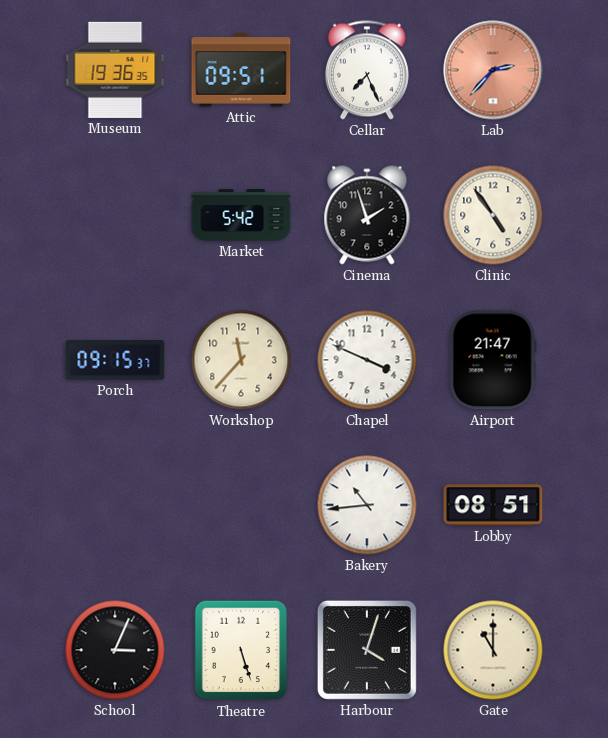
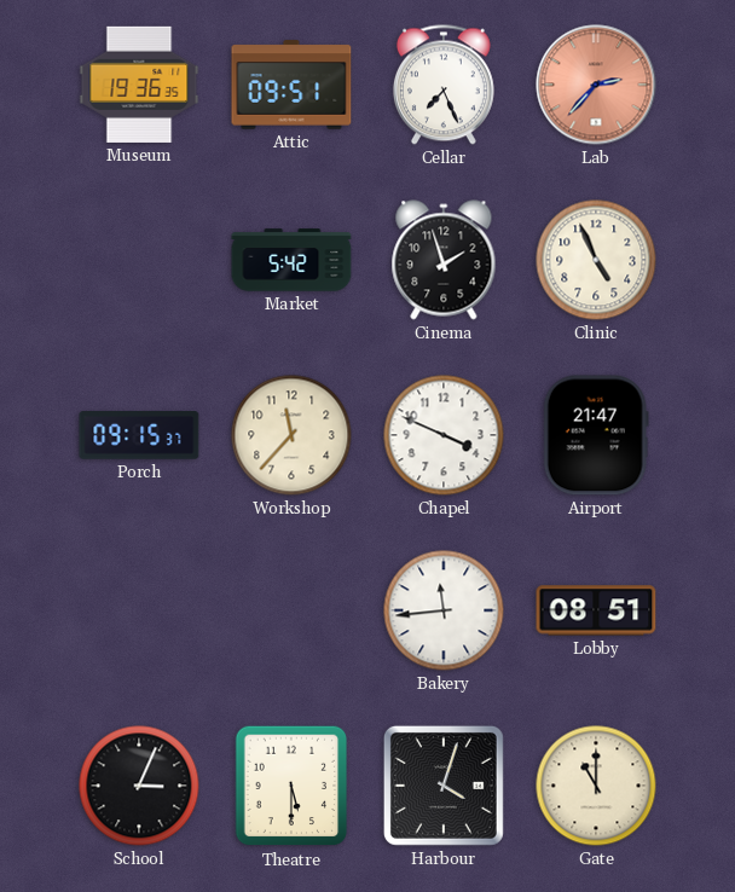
Clinic: 4:54 -> 4:56 (596, 260)
Bakery: 10:44 -> 11:44 (444, 610)
Theatre: 5:27 -> 5:30 (291, 786)
